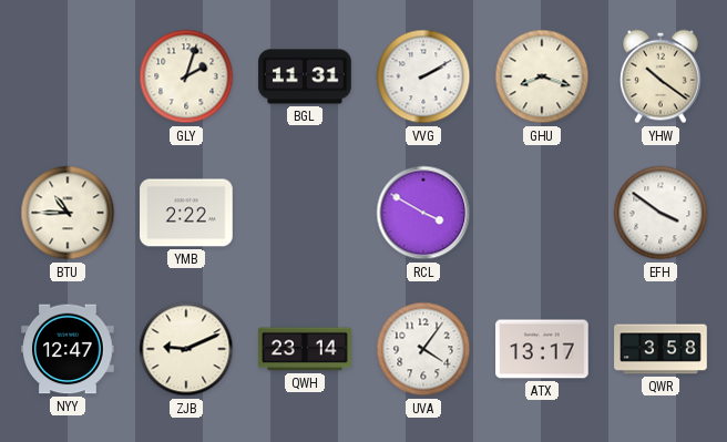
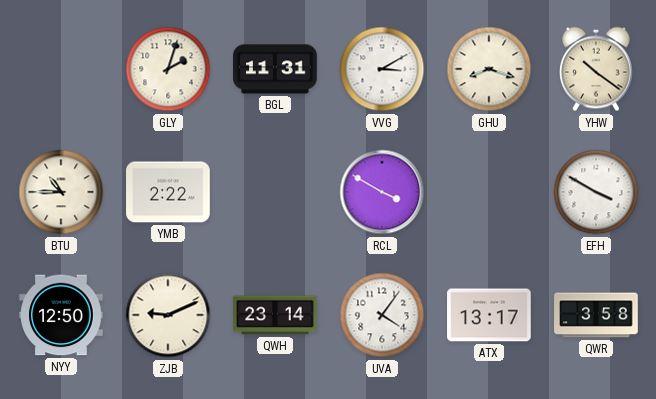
VVG: 2:10 -> 3:10 (382, 69)
EFH: 3:51 -> 3:50 (596, 192)
NYY: 12:47 -> 12:50 (61, 315)
